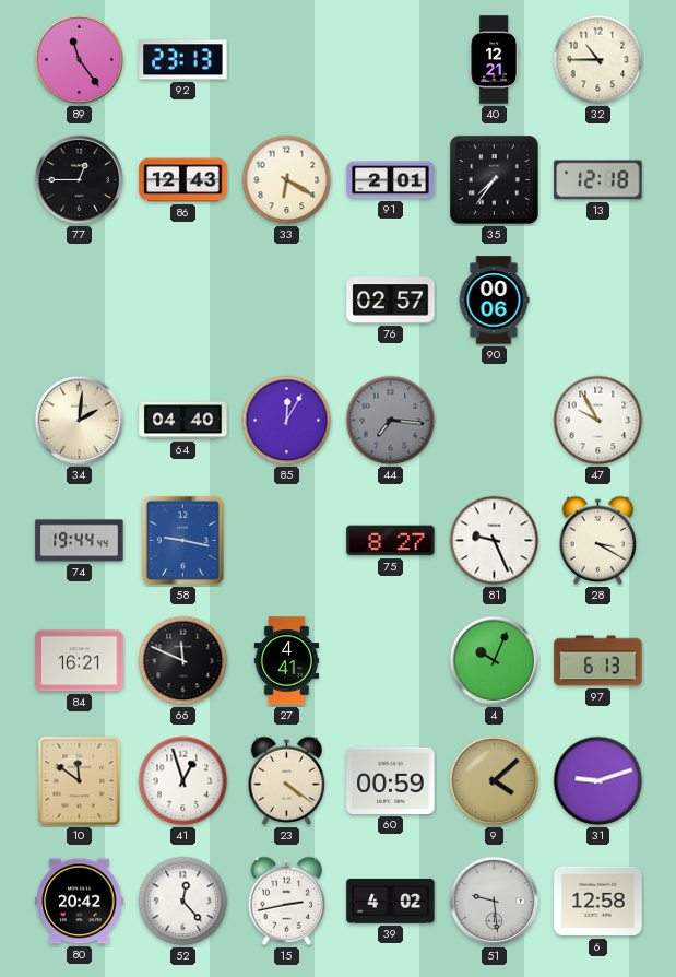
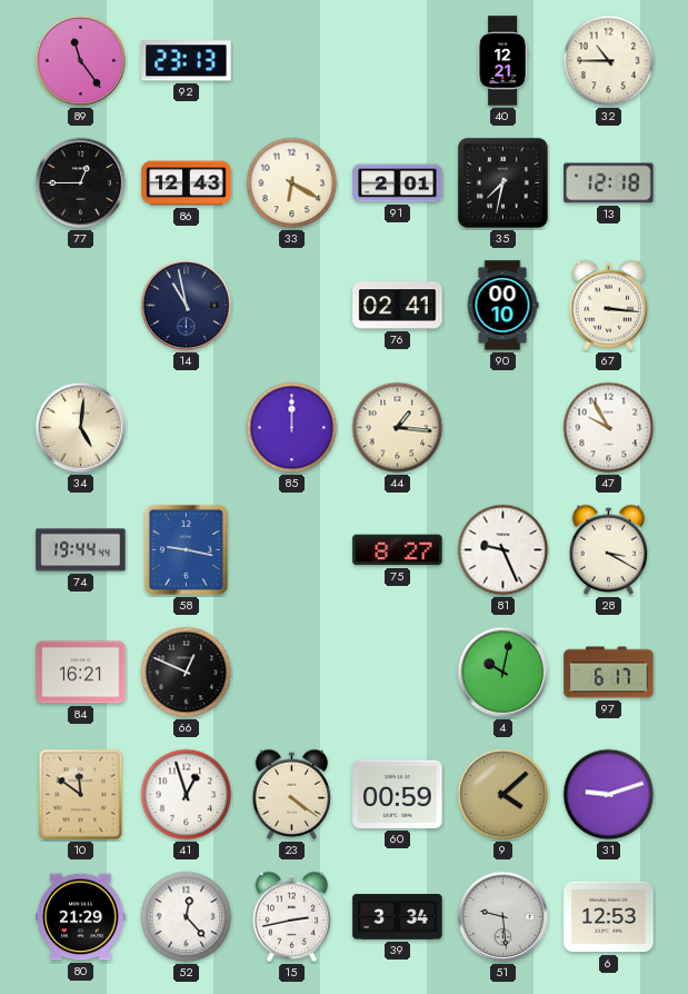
35: 7:36 -> 7:32 (502, 182)
14: none -> 10:58 (187, 306)
76: 02:57 -> 02:41 (398, 306)
90: 00:06 -> 00:10 (502, 306)
67: none -> 3:16 (609, 305)
34: 2:01 -> 5:01 (81, 428)
64: 04:40 -> none (183, 421)
85: 12:05 -> 12:00 (292, 428)
44: 7:16 -> 1:16 (398, 428)
44 dial: grey -> cream (398, 428)
66: 11:49 -> 12:49 (187, 673)
27: 4:41 -> none (286, 661)
4: 10:04 -> 10:02 (503, 673)
97: 6:13 -> 6:17 (609, 673)
80: 20:42 -> 21:29 (81, 917)
39: 4:02 -> 3:34 (398, 916)
6: 12:58 -> 12:53 (609, 917)
